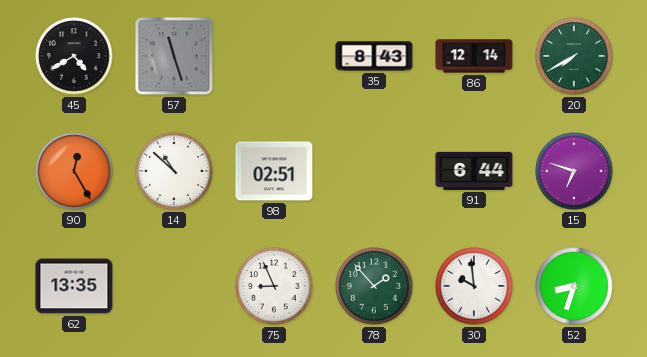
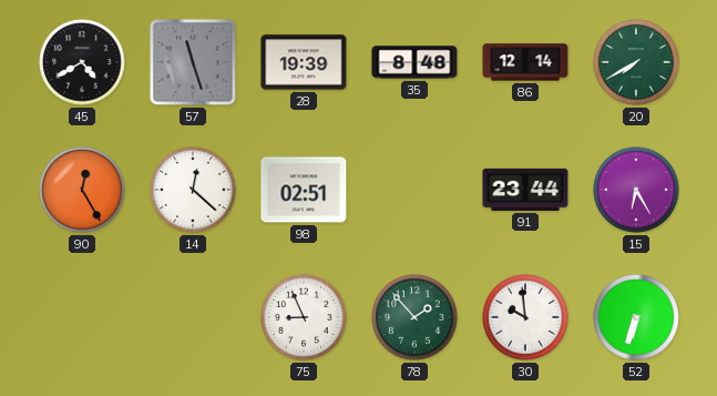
28: none -> 19:39 (304, 62)
35: 8:43 -> 8:48 (414, 62)
14: 10:52 -> 12:22 (193, 190)
91: 6:44 -> 23:44 (525, 190)
15: 6:48 -> 6:25 (636, 190)
62: 13:35 -> none (74, 286)
52: 8:33 -> 6:33 (636, 317)
